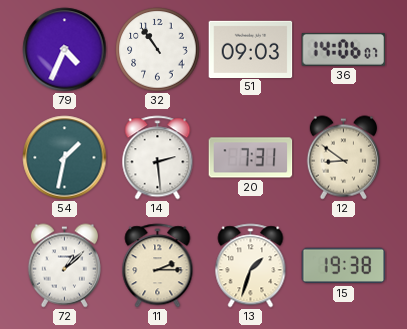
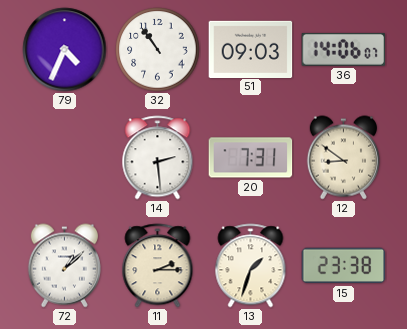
54: 1:32 -> none (65, 158)
15: 19:38 -> 23:38 (344, 266)
